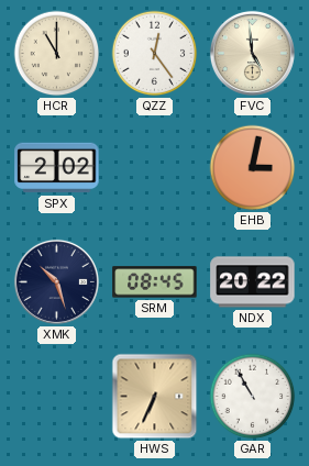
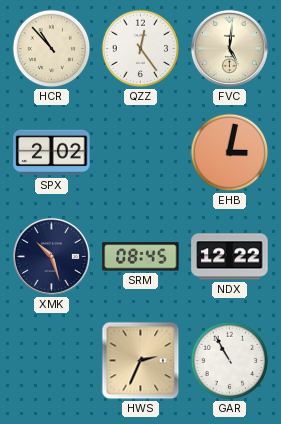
HCR: 11:00 -> 10:53 (52, 49)
FVC: 4:59 -> 5:01 (229, 48)
NDX: 20:22 -> 12:22 (230, 257)
HWS: 6:34 -> 2:34 (141, 361)
